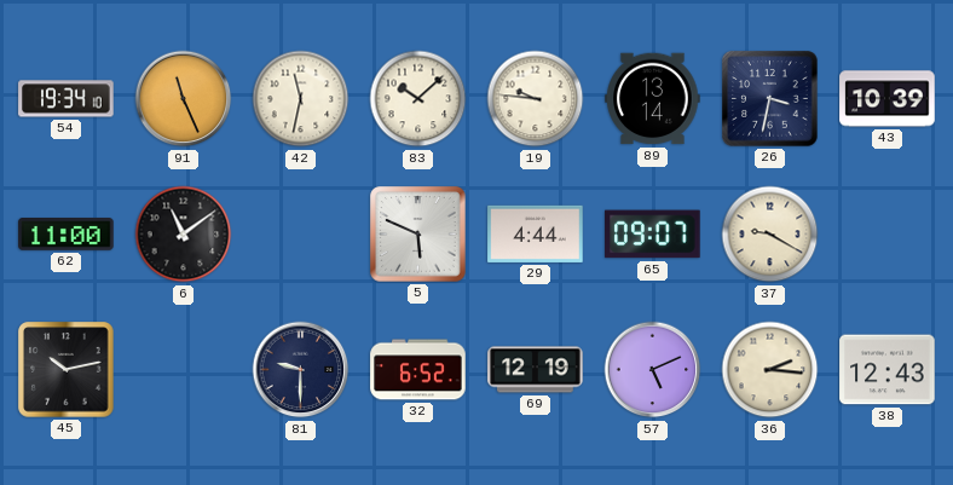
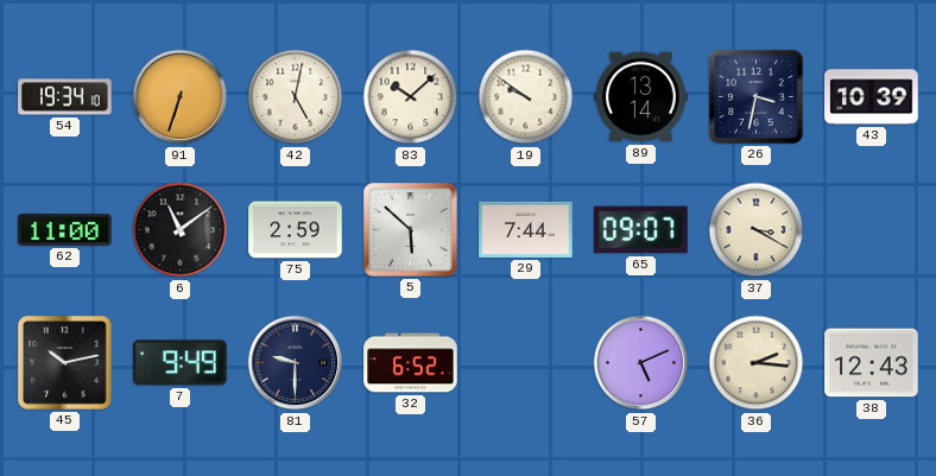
91: 11:26 -> 6:33 (181, 97)
42: 11:32 -> 5:02 (296, 97)
19: 9:46 -> 9:51 (526, 97)
75: none -> 2:59 (296, 230)
5: 5:49 -> 5:52 (411, 230)
29: 4:44 -> 7:44 (526, 229)
37: 9:20 -> 3:20 (757, 230)
7: none -> 9:49 (181, 363)
69: 12:19 -> none (536, 370)
